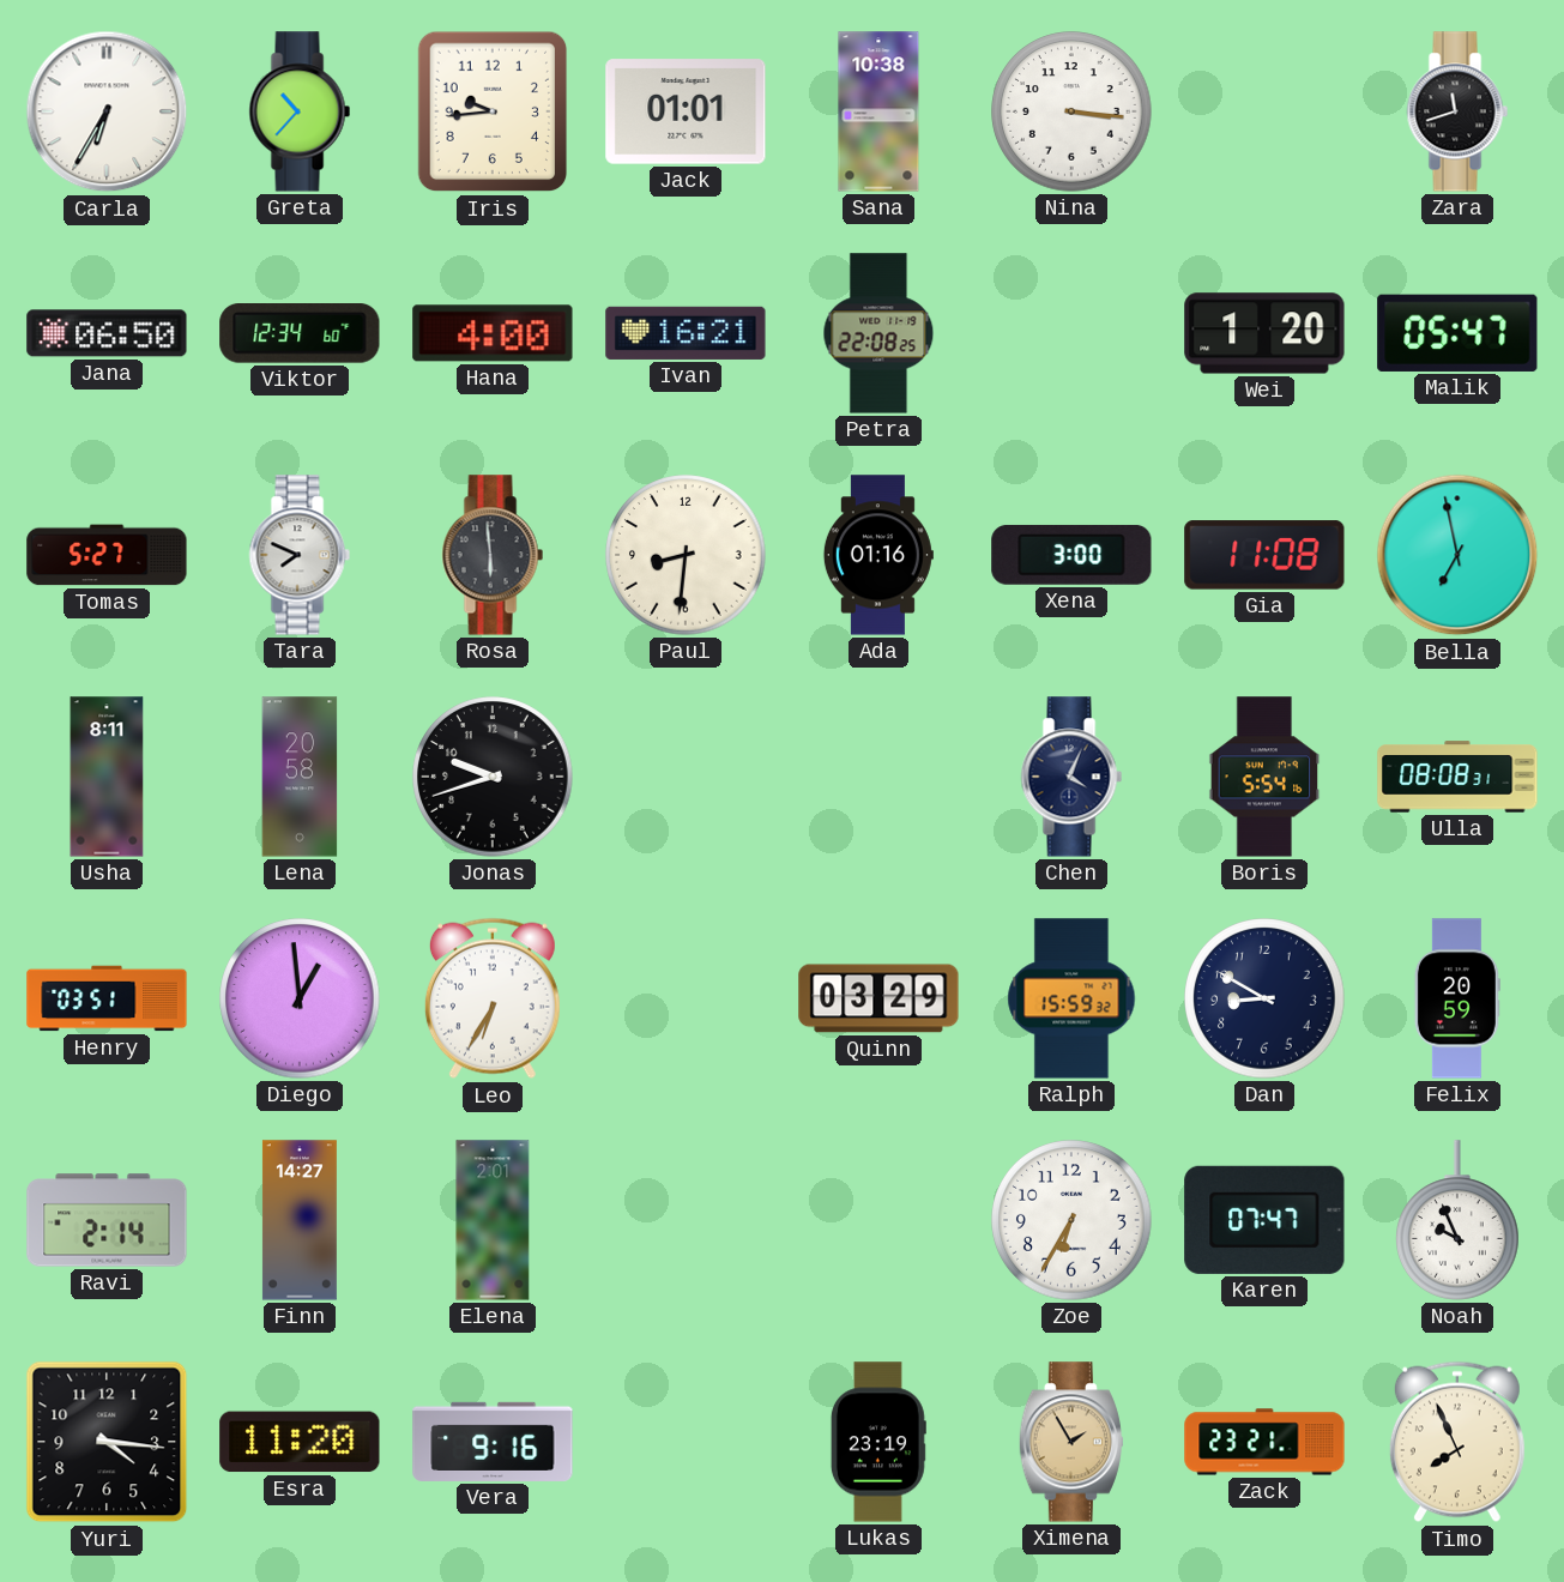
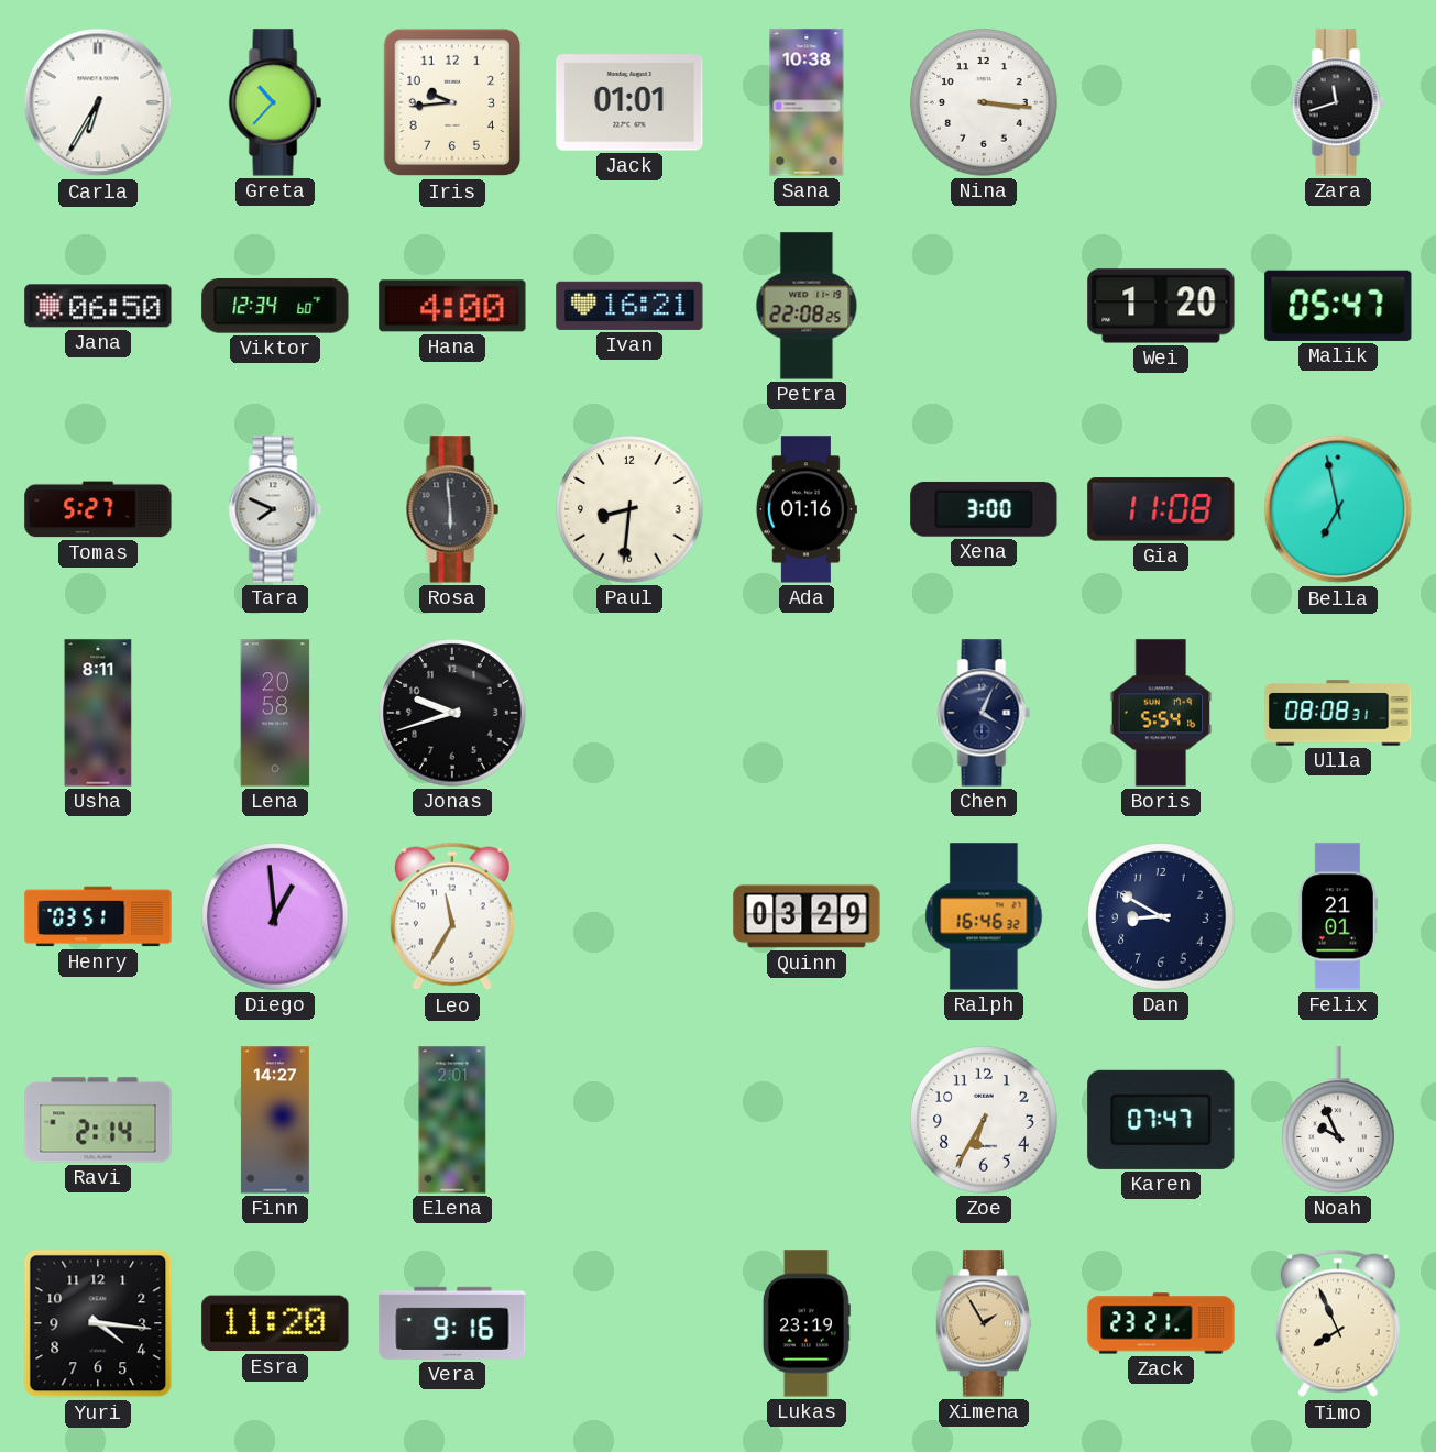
Leo: 6:35 -> 11:35 (452, 916)
Ralph: 15:59 -> 16:46 (984, 916)
Felix: 20:59 -> 21:01 (1338, 916)
